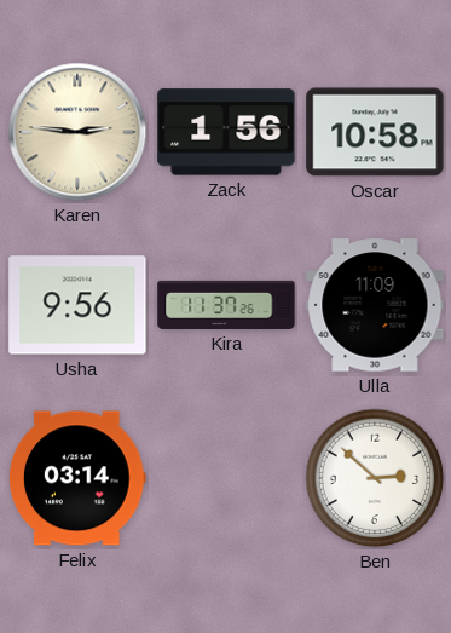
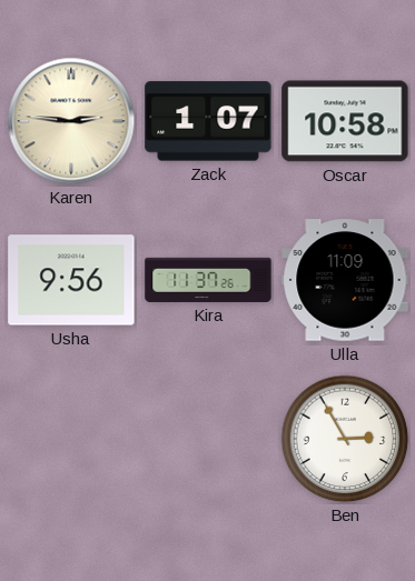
Zack: 1:56 -> 1:07 (208, 121)
Felix: 03:14 -> none (77, 478)
Ben: 2:52 -> 2:55 (345, 439)
